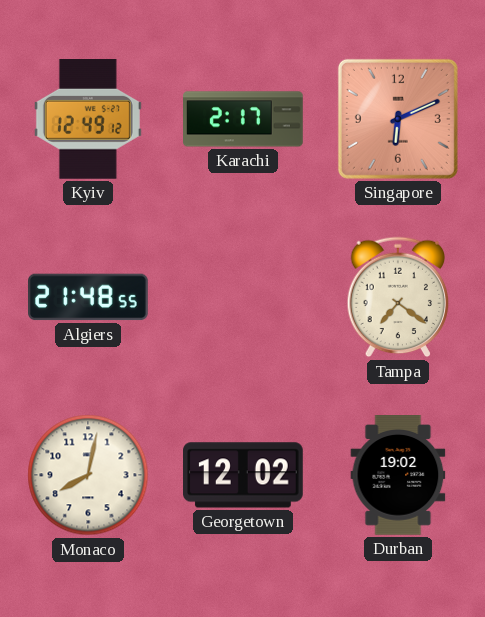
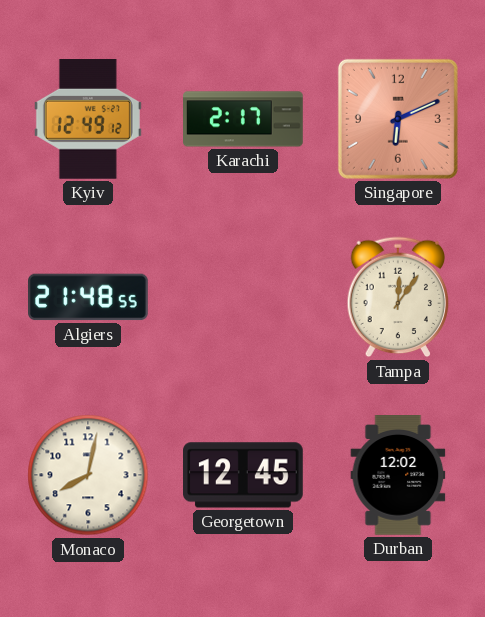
Tampa: 7:21 -> 12:06 (398, 297)
Georgetown: 12:02 -> 12:45 (244, 475)
Durban: 19:02 -> 12:02 (398, 476)
